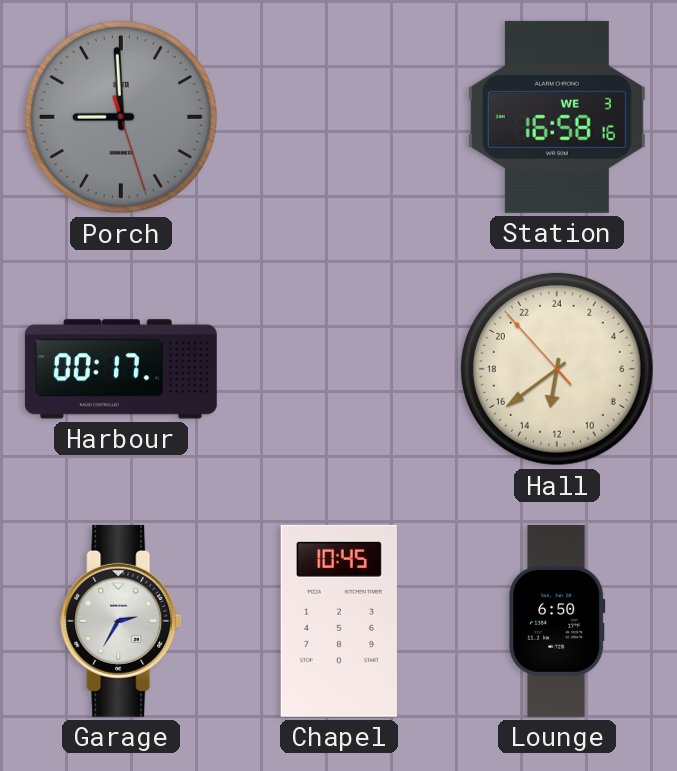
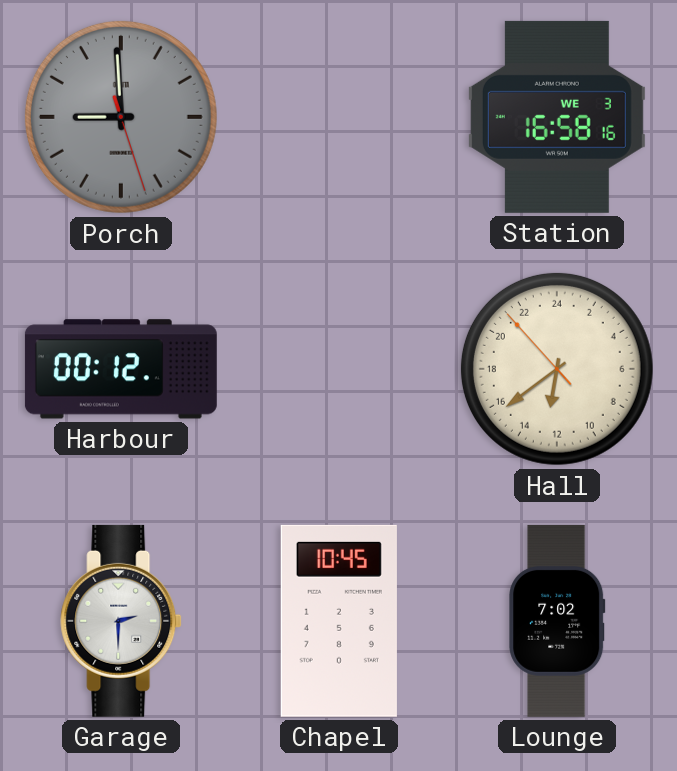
Harbour: 00:17 -> 00:12 (121, 369)
Garage: 2:35 -> 2:30 (121, 621)
Lounge: 6:50 -> 7:02 (557, 621)
